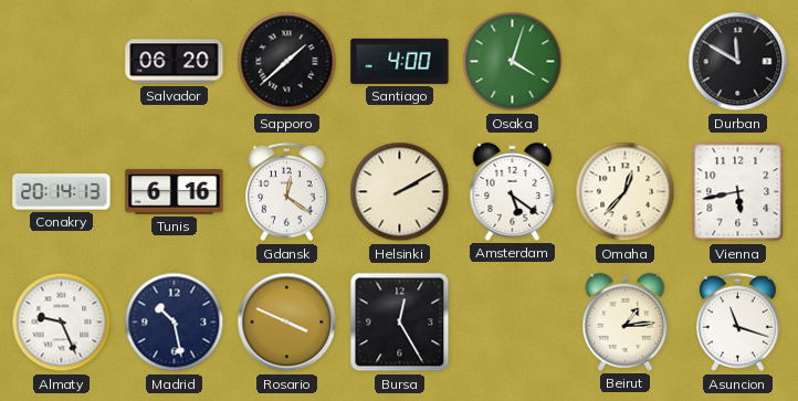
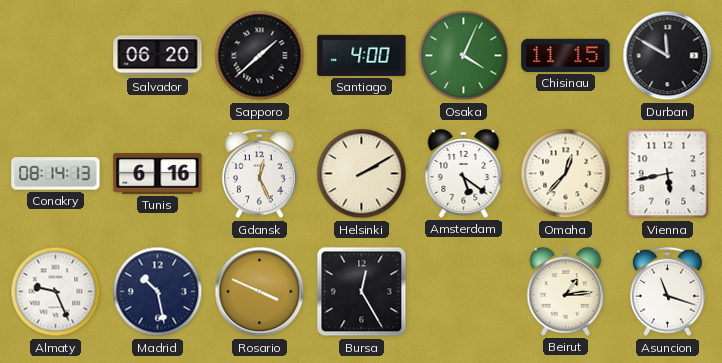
Osaka: 4:03 -> 4:04 (464, 56)
Chisinau: none -> 11:15 (566, 55)
Conakry: 20:14 -> 08:14 (56, 174)
Gdansk: 12:21 -> 12:26 (260, 174)
